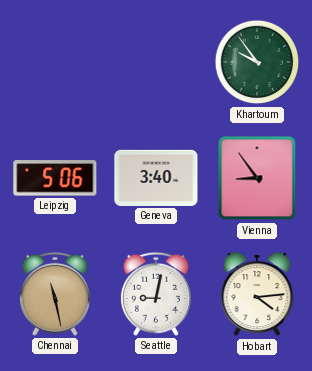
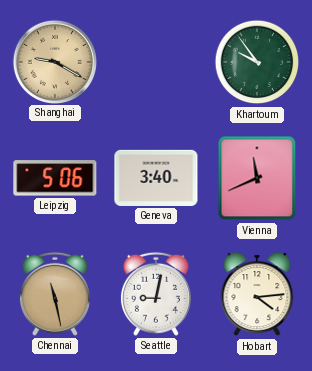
Shanghai: none -> 9:20 (54, 61)
Vienna: 8:54 -> 11:41 (257, 178)
